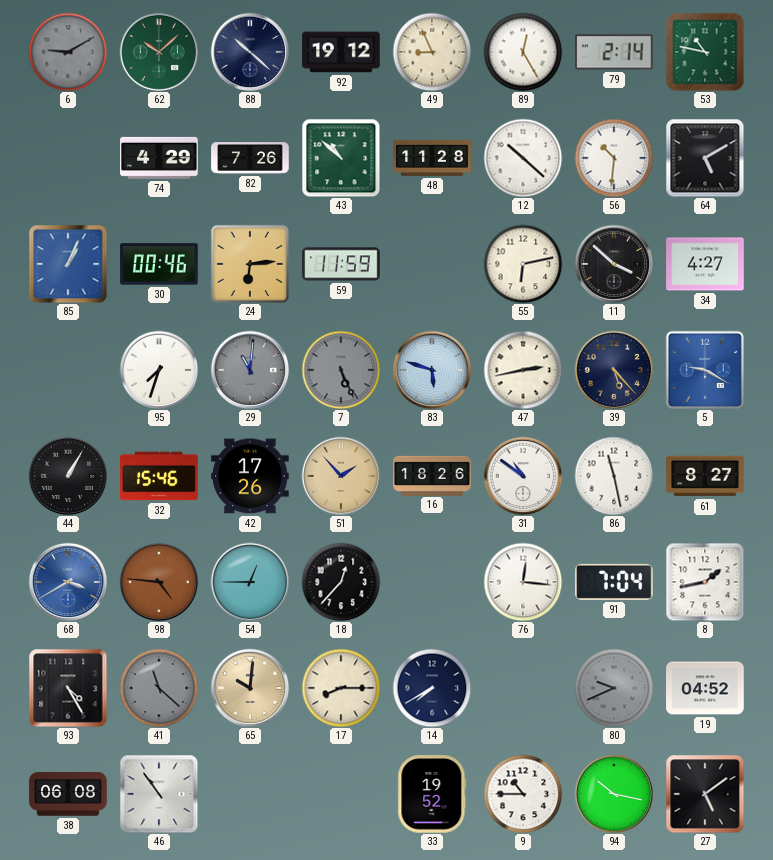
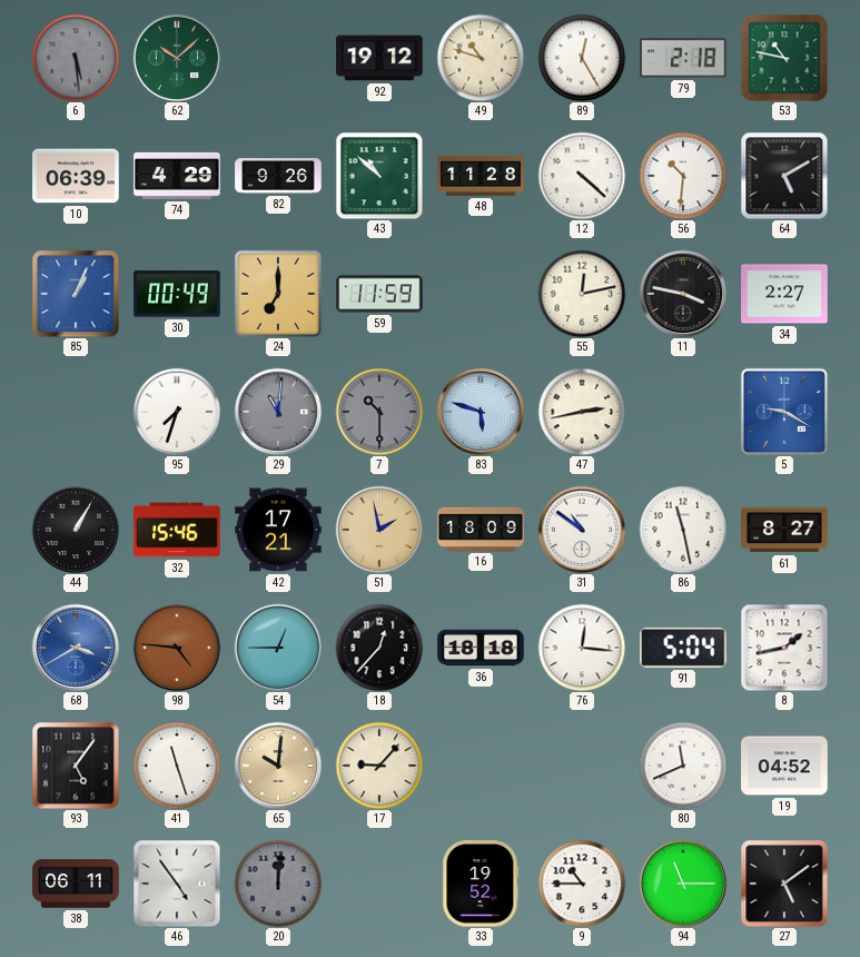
6: 9:10 -> 5:29 (76, 58)
88: 10:22 -> none (250, 52)
49: 8:56 -> 10:48 (481, 58)
79: 2:14 -> 2:18 (683, 58)
10: none -> 06:39 (76, 176)
82: 7:26 -> 9:26 (278, 176)
12: 10:22 -> 4:22 (582, 176)
30: 00:46 -> 00:49 (177, 294)
24: 6:14 -> 7:00 (278, 294)
55: 6:13 -> 12:13 (582, 294)
11: 3:52 -> 3:47 (683, 294)
34: 4:27 -> 2:27 (784, 294)
7: 5:26 -> 10:30 (379, 412)
39: 5:23 -> none (614, 370)
42: 17:26 -> 17:21 (278, 530)
51: 1:53 -> 1:58 (379, 530)
16: 18:26 -> 18:09 (481, 529)
36: none -> 18:18 (481, 648)
91: 7:04 -> 5:04 (683, 648)
93: 4:25 -> 5:06 (76, 766)
41: 11:22 -> 11:27 (177, 766)
41 dial: grey -> white (177, 766)
17: 8:15 -> 9:07 (379, 766)
14: 7:40 -> none (432, 688)
80: 9:41 -> 11:41 (683, 766)
80 dial: grey -> white (683, 766)
38: 06:08 -> 06:11 (76, 884)
46: 10:54 -> 4:54 (177, 884)
20: none -> 12:01 (278, 884)
94: 10:17 -> 11:15 (683, 884)
